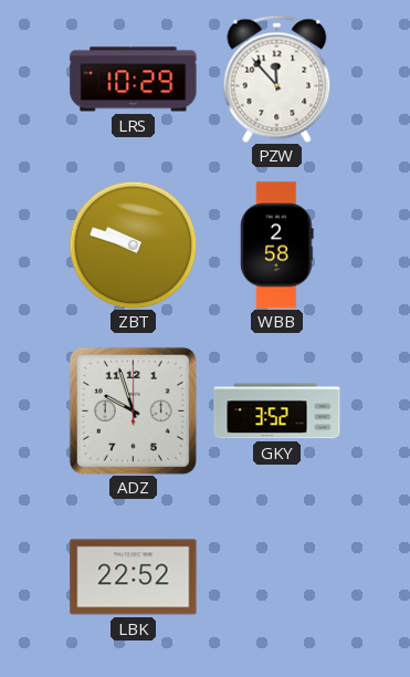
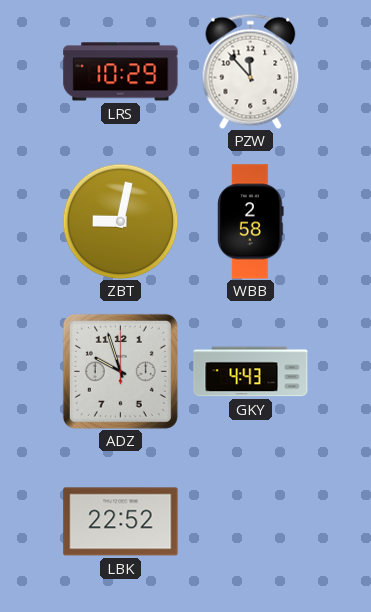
ZBT: 9:48 -> 9:02 (120, 221)
GKY: 3:52 -> 4:43 (251, 372)
